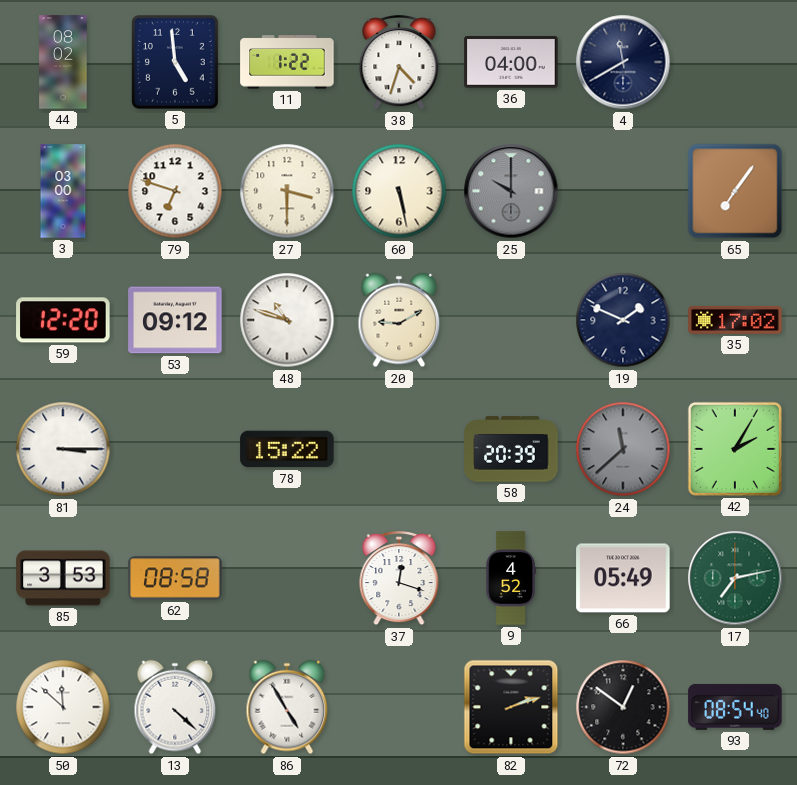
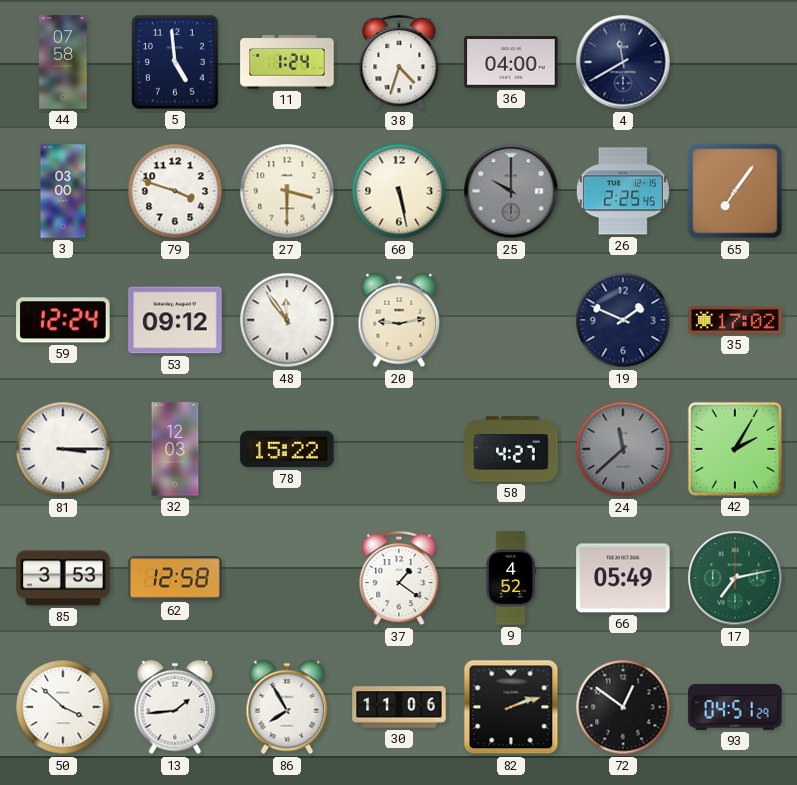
44: 08:02 -> 07:58 (63, 62)
11: 1:22 -> 1:24 (287, 62)
79: 6:48 -> 3:48 (175, 191)
26: none -> 2:25 (623, 191)
59: 12:20 -> 12:24 (63, 320)
48: 10:48 -> 11:54 (287, 320)
20: 9:10 -> 9:13 (399, 320)
32: none -> 12:03 (175, 449)
58: 20:39 -> 4:27 (511, 449)
62: 08:58 -> 12:58 (175, 578)
37: 12:18 -> 1:21 (399, 579)
50: 11:52 -> 3:52 (63, 707)
13: 4:22 -> 1:44 (175, 707)
86: 4:55 -> 7:55 (287, 707)
30: none -> 11:06 (399, 707)
93: 08:54 -> 04:51 (735, 707)
